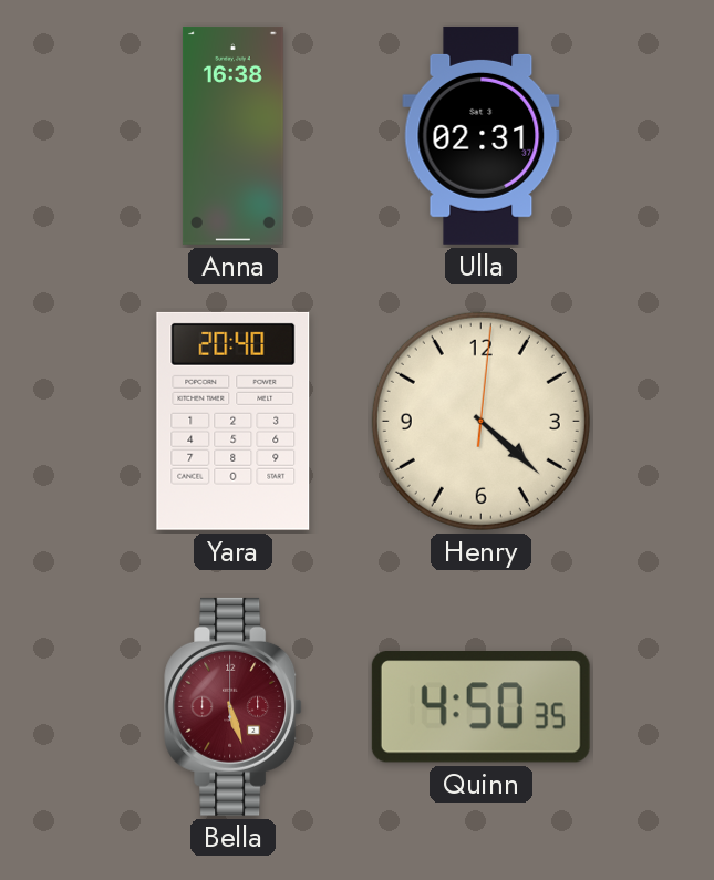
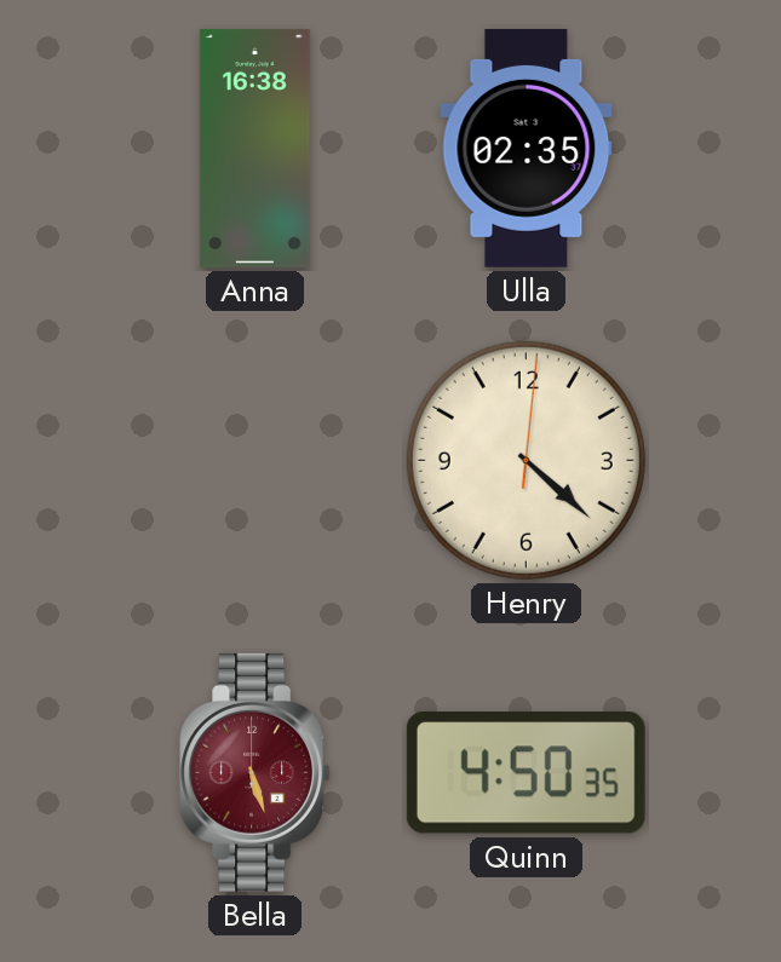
Ulla: 02:31 -> 02:35 (527, 148)
Yara: 20:40 -> none (234, 421)
